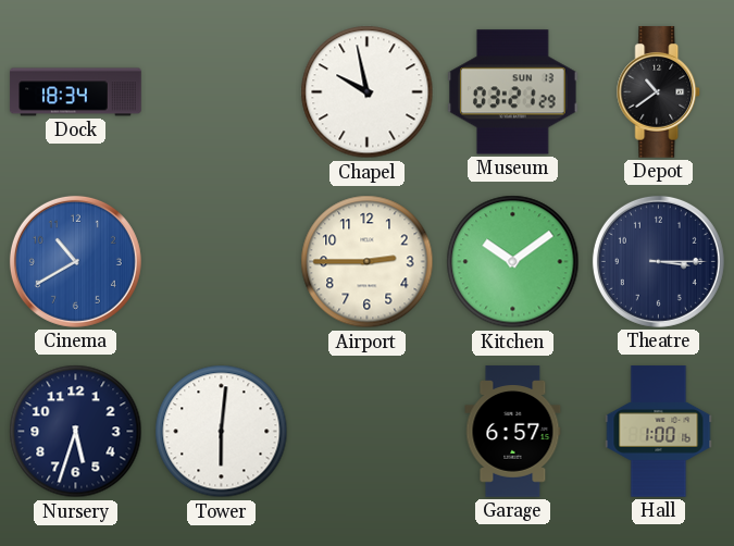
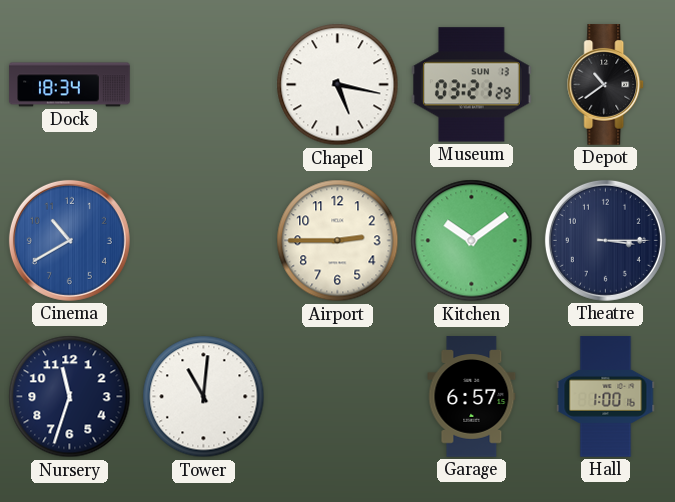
Chapel: 9:58 -> 5:17 (338, 85)
Nursery: 5:33 -> 11:33 (70, 397)
Tower: 6:01 -> 11:01 (204, 397)
